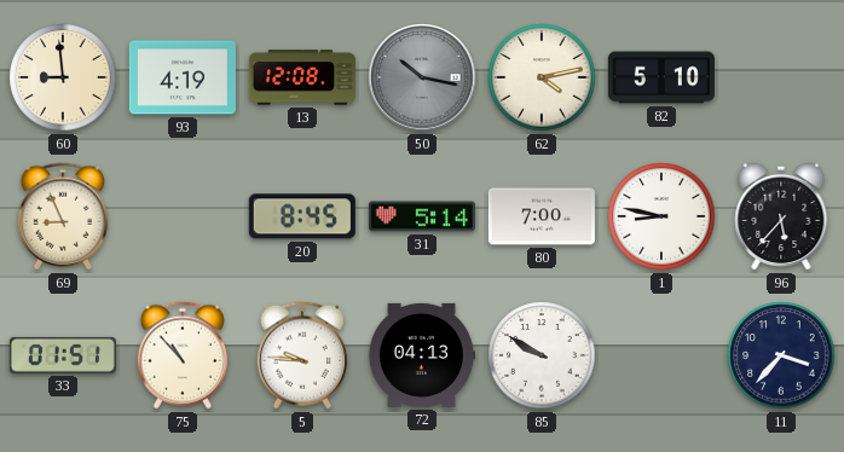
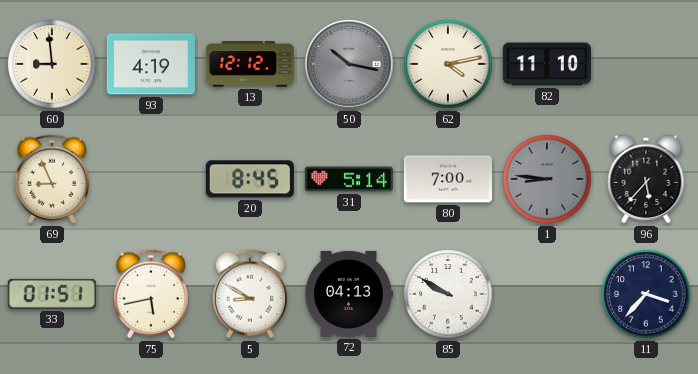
13: 12:08 -> 12:12 (250, 64)
82: 5:10 -> 11:10 (547, 64)
1: 8:47 -> 8:46 (547, 179)
1 dial: white -> grey (547, 179)
75: 10:53 -> 5:43 (151, 294)
5: 9:46 -> 8:50 (250, 294)
